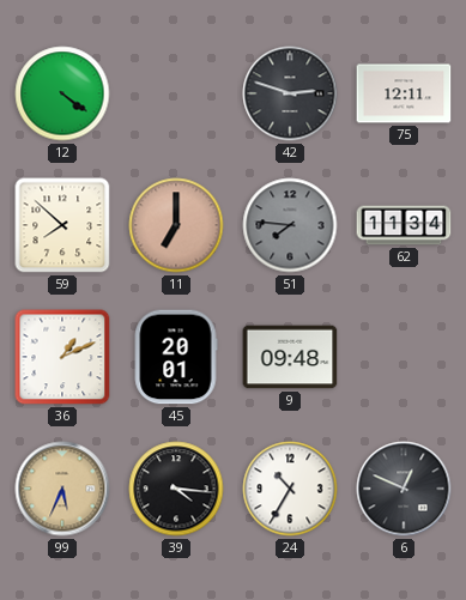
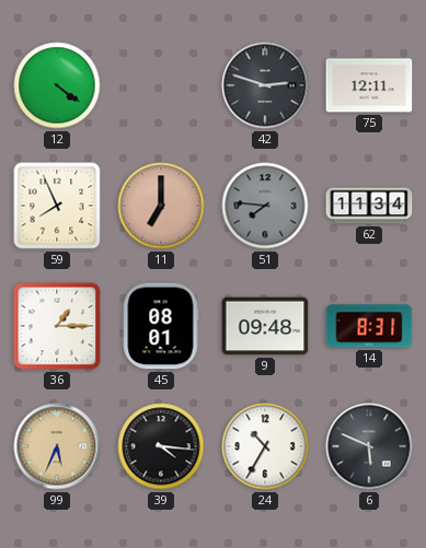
59: 7:52 -> 7:56 (57, 206)
36: 1:11 -> 1:15 (57, 326)
45: 20:01 -> 08:01 (161, 326)
14: none -> 8:31 (369, 326)
6: 12:49 -> 5:49 (369, 446)
